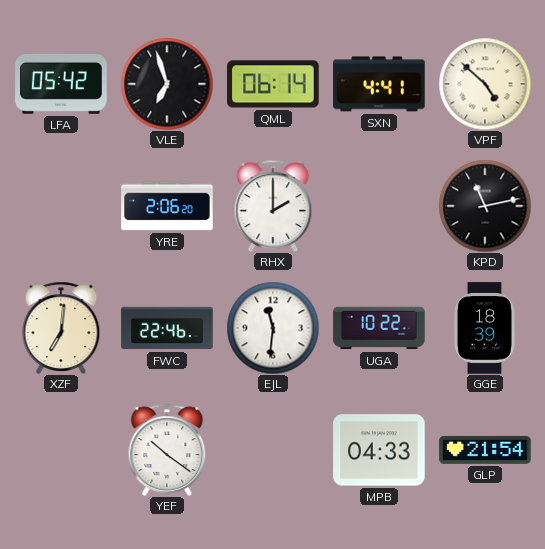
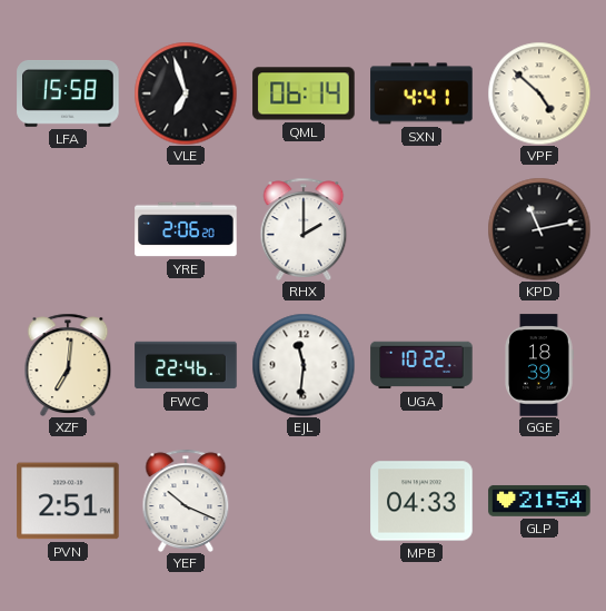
LFA: 05:42 -> 15:58 (68, 93)
PVN: none -> 2:51 (68, 501)
YEF: 10:21 -> 10:19 (186, 500)
